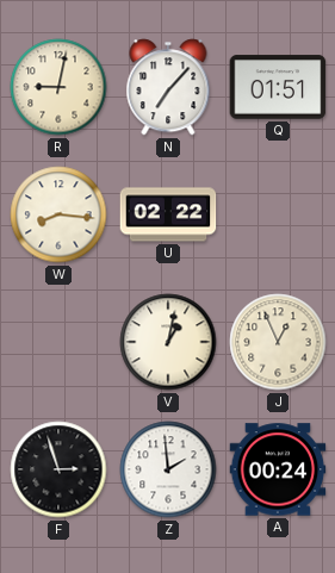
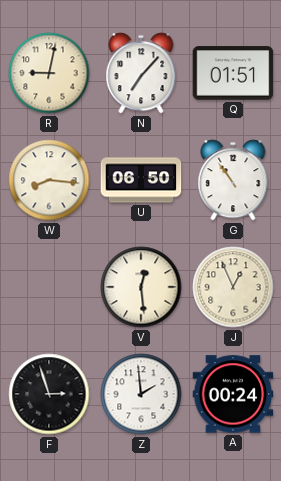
U: 02:22 -> 06:50 (141, 180)
G: none -> 10:54 (233, 180)
V: 1:02 -> 12:29 (141, 287)
